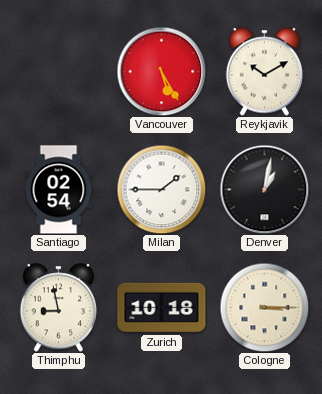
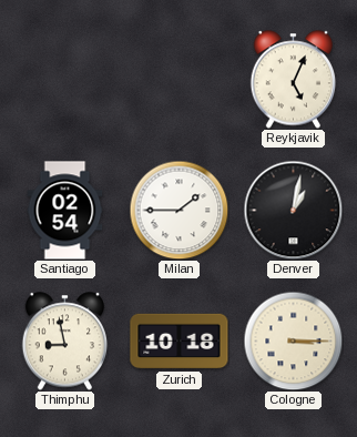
Vancouver: 5:25 -> none (161, 71)
Reykjavik: 10:10 -> 5:04 (294, 80)
